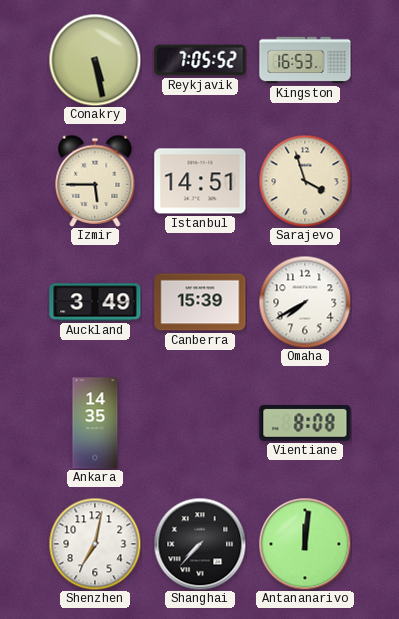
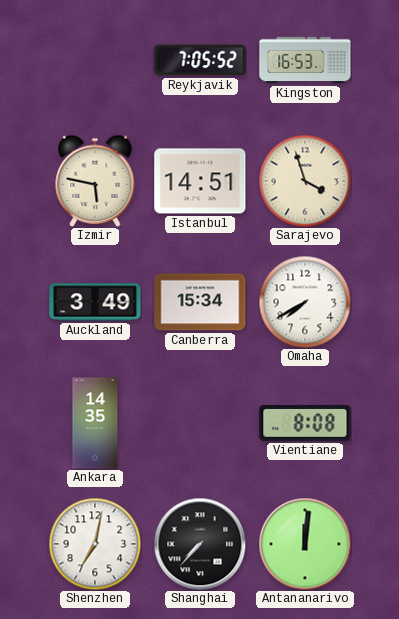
Conakry: 5:28 -> none (95, 60)
Izmir: 5:45 -> 5:47 (95, 181)
Canberra: 15:39 -> 15:34 (200, 302)
